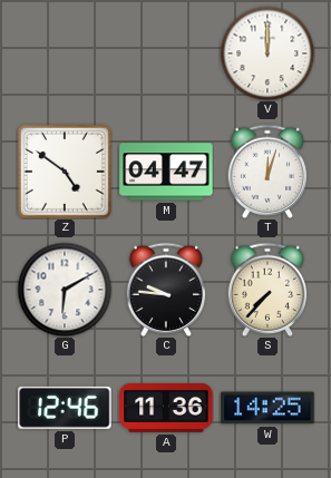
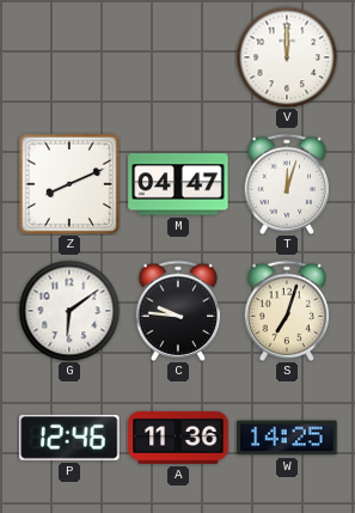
Z: 4:51 -> 8:11 (69, 184)
G: 6:10 -> 6:09 (69, 311)
S: 7:37 -> 7:03 (287, 310)
